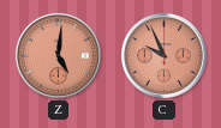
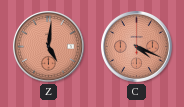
C: 9:56 -> 4:19 (136, 46)
